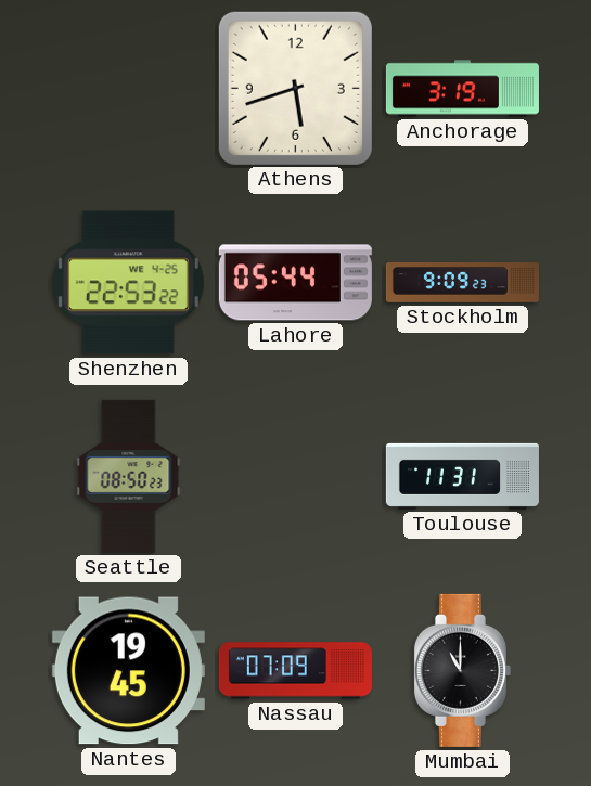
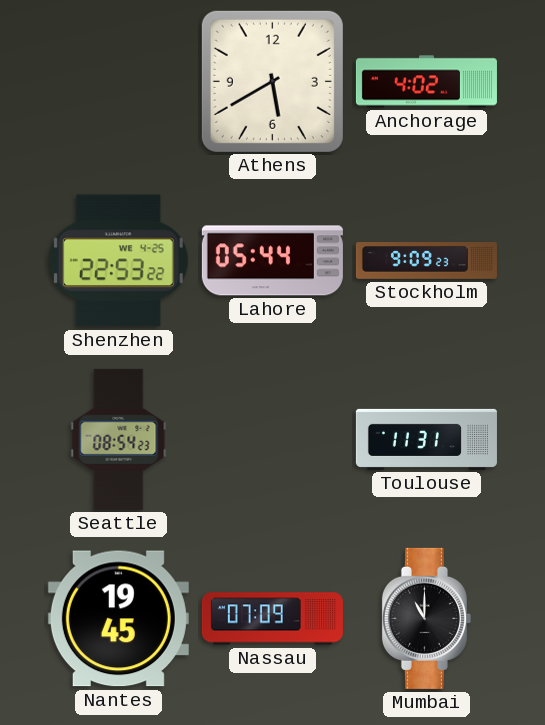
Athens: 5:42 -> 5:40 (272, 81)
Anchorage: 3:19 -> 4:02 (426, 82)
Seattle: 08:50 -> 08:54 (119, 439)
